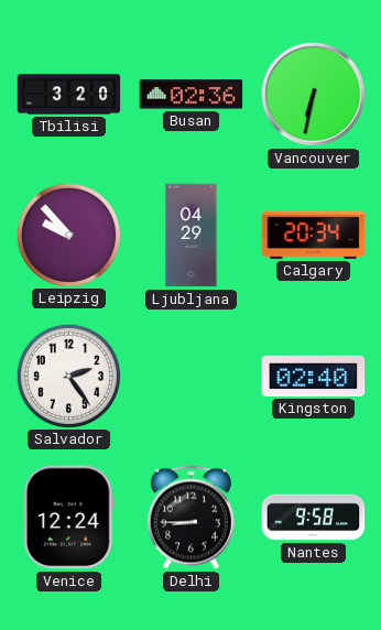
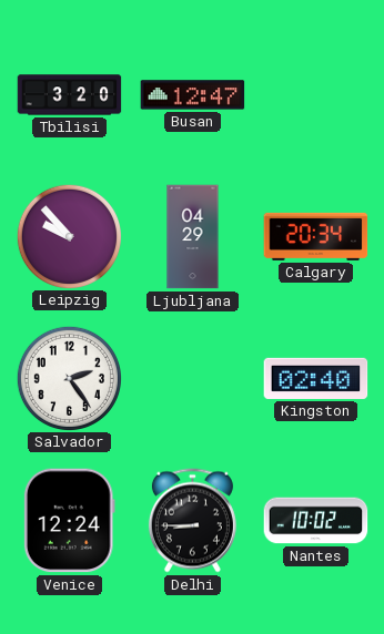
Busan: 02:36 -> 12:47 (193, 95)
Vancouver: 6:32 -> none (314, 95)
Nantes: 9:58 -> 10:02 (316, 521)
